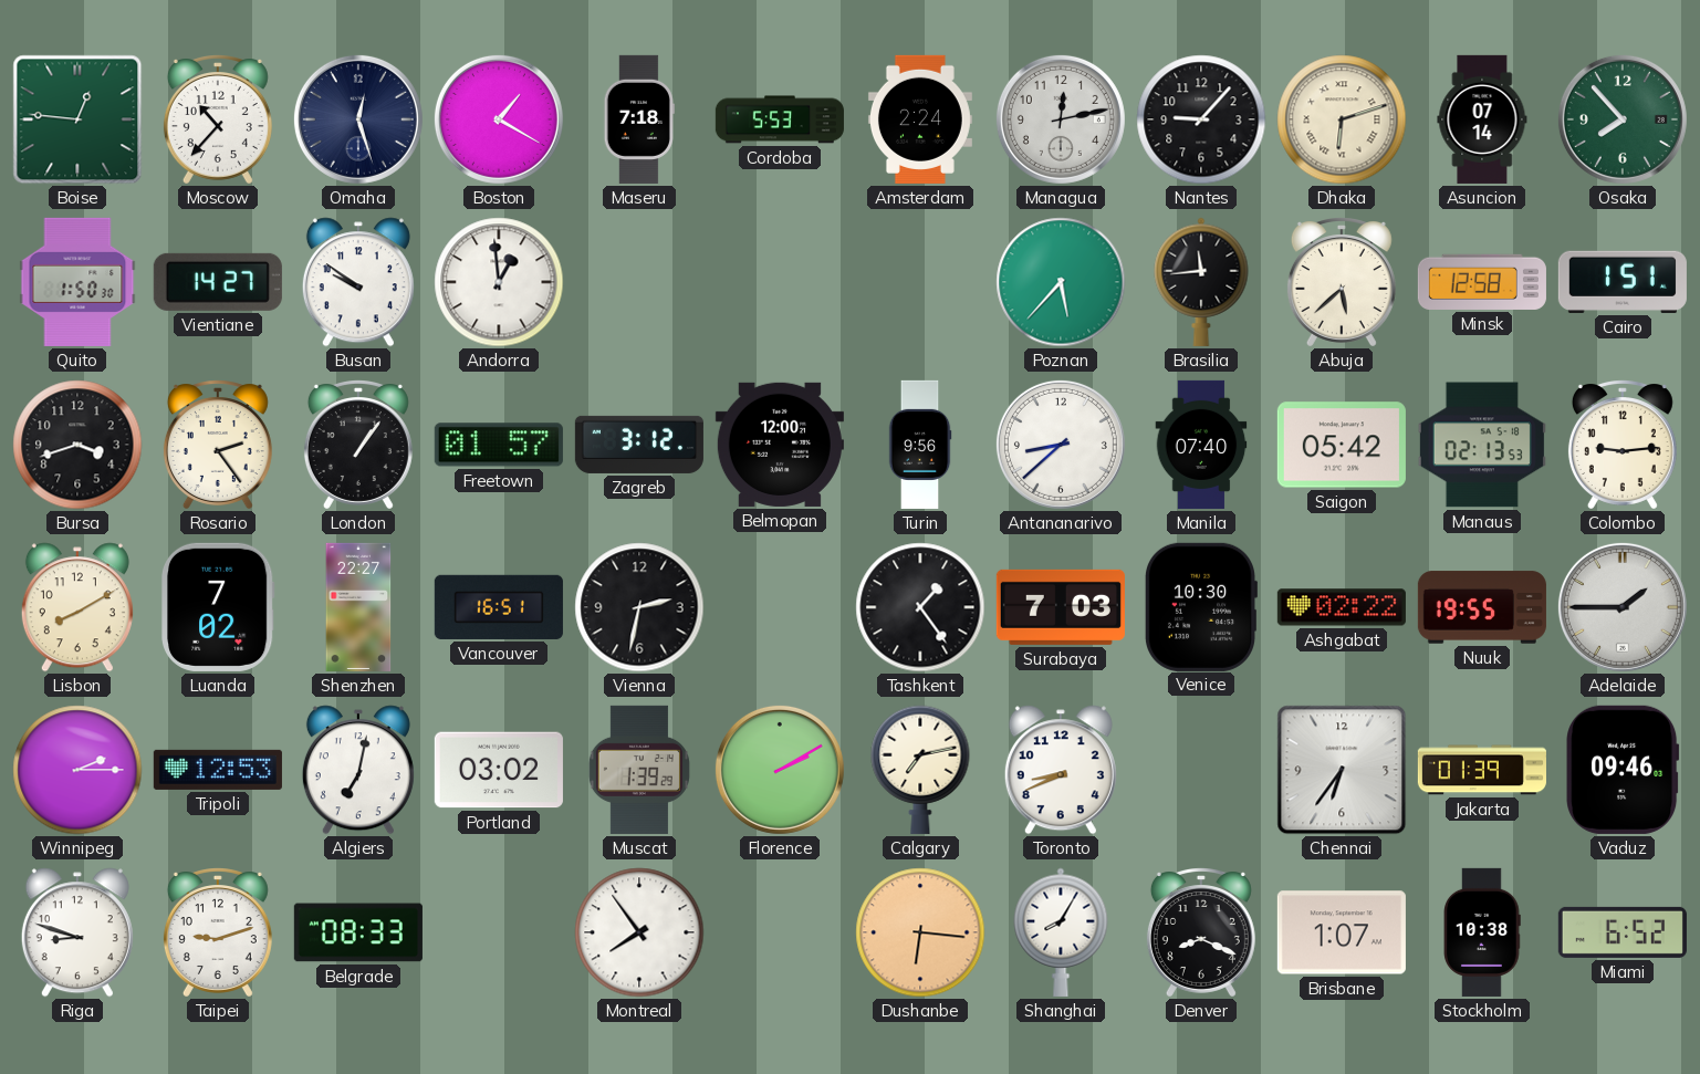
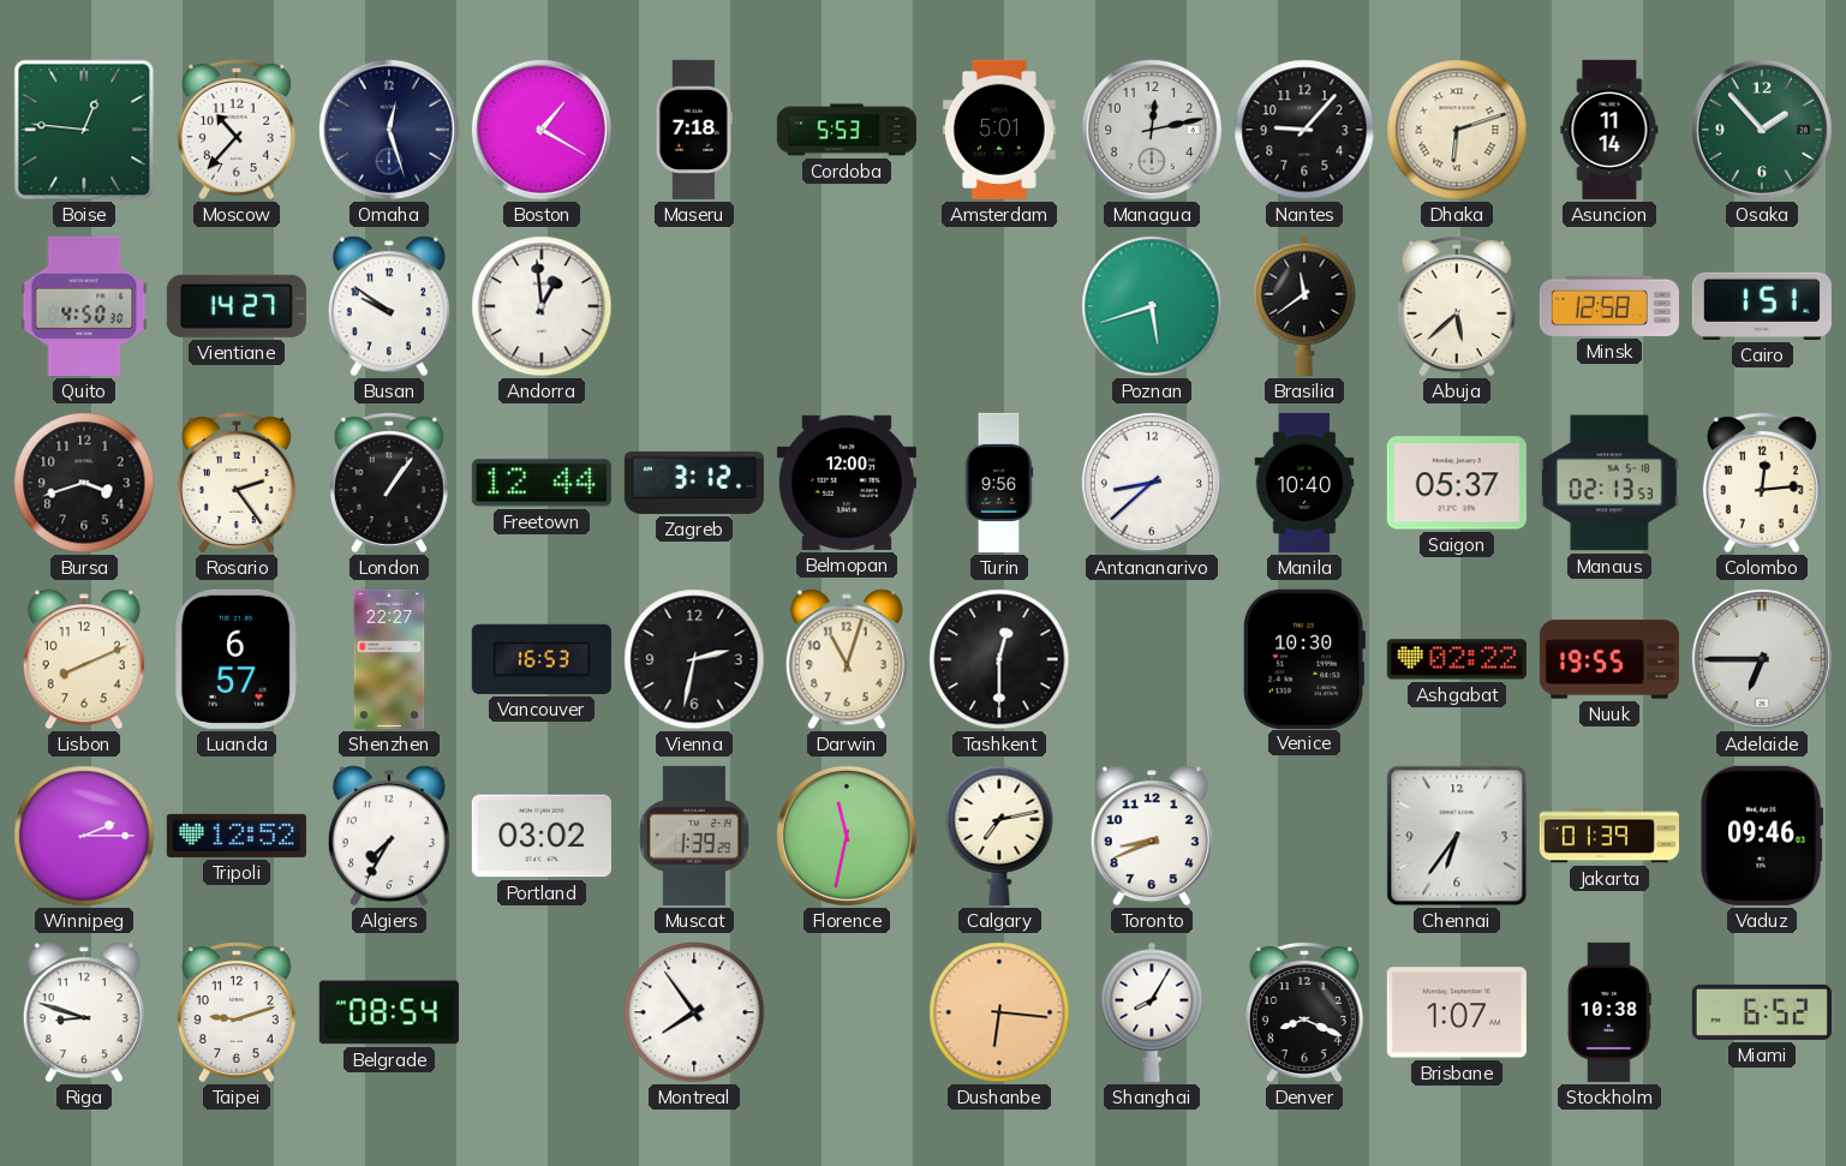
Amsterdam: 2:24 -> 5:01 (999, 130)
Asuncion: 07:14 -> 11:14 (1609, 130)
Osaka: 7:53 -> 1:53 (1762, 130)
Quito: 1:50 -> 4:50 (84, 306)
Poznan: 5:37 -> 5:42 (1152, 306)
Brasilia: 11:44 -> 11:39 (1304, 306)
Freetown: 01:57 -> 12:44 (542, 483)
Manila: 07:40 -> 10:40 (1304, 483)
Saigon: 05:42 -> 05:37 (1457, 483)
Colombo: 9:14 -> 12:14 (1762, 483)
Lisbon: 8:10 -> 8:11 (84, 659)
Luanda: 7:02 -> 6:57 (237, 659)
Vancouver: 16:51 -> 16:53 (542, 659)
Darwin: none -> 11:03 (847, 659)
Tashkent: 1:24 -> 12:30 (999, 659)
Surabaya: 7:03 -> none (1061, 607)
Adelaide: 1:45 -> 6:45 (1762, 659)
Tripoli: 12:53 -> 12:52 (237, 836)
Algiers: 7:02 -> 7:35 (389, 836)
Florence: 2:10 -> 11:32 (847, 836)
Belgrade: 08:33 -> 08:54 (389, 1012)
